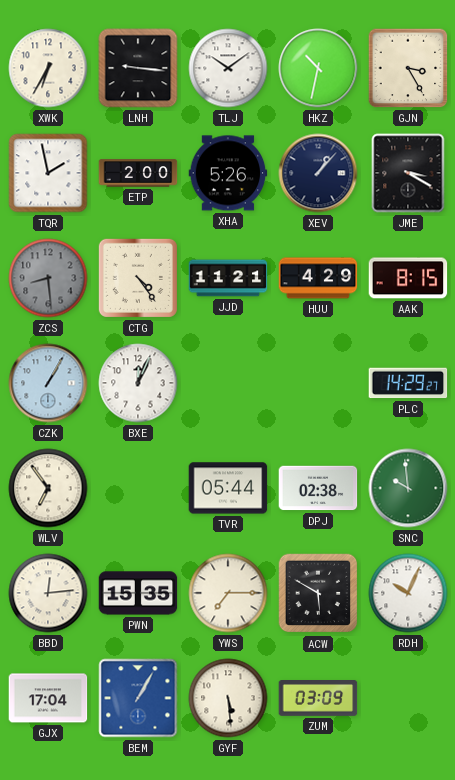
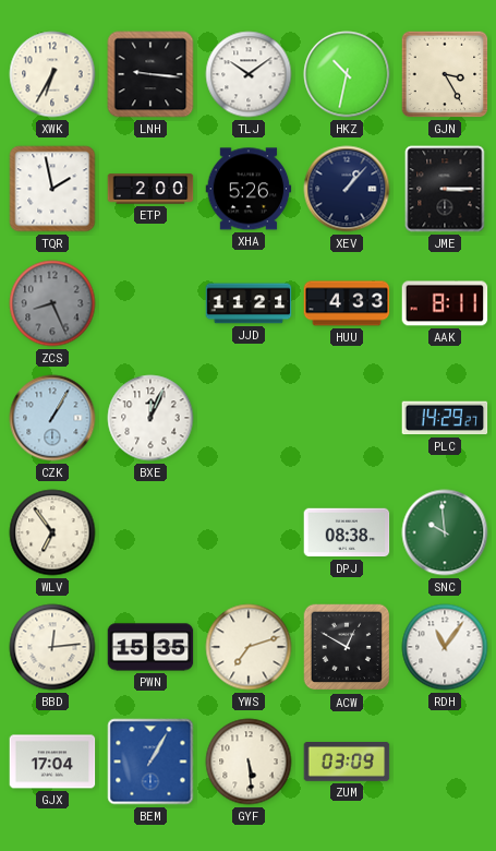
JME: 3:20 -> 3:15 (445, 189)
ZCS: 8:29 -> 8:26 (52, 303)
CTG: 4:24 -> none (138, 278)
HUU: 4:29 -> 4:33 (347, 303)
AAK: 8:15 -> 8:11 (445, 303)
TVR: 05:44 -> none (228, 488)
DPJ: 02:38 -> 08:38 (347, 532)
YWS: 7:15 -> 7:12 (249, 647)
ACW: 5:50 -> 12:50 (347, 647)
RDH: 10:04 -> 11:06 (445, 647)
